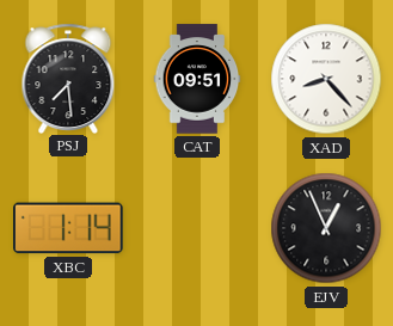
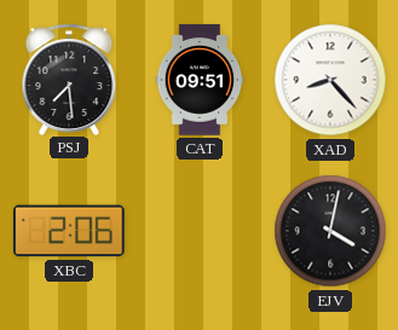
XBC: 1:14 -> 2:06 (70, 231)
EJV: 12:56 -> 4:02 (330, 231)
